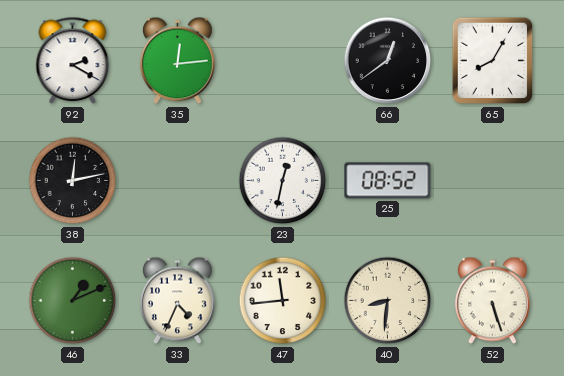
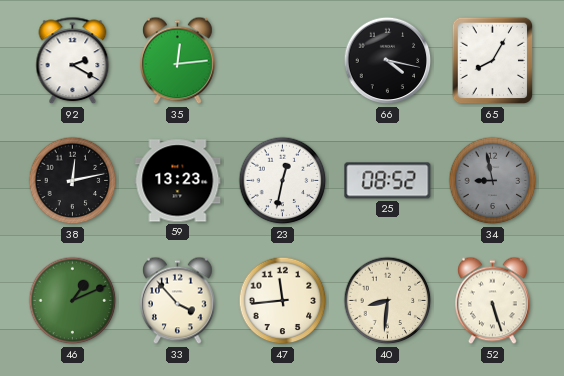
66: 12:39 -> 4:17 (388, 61)
59: none -> 13:23 (178, 181)
34: none -> 8:58 (493, 181)
33: 4:34 -> 3:53 (178, 301)
